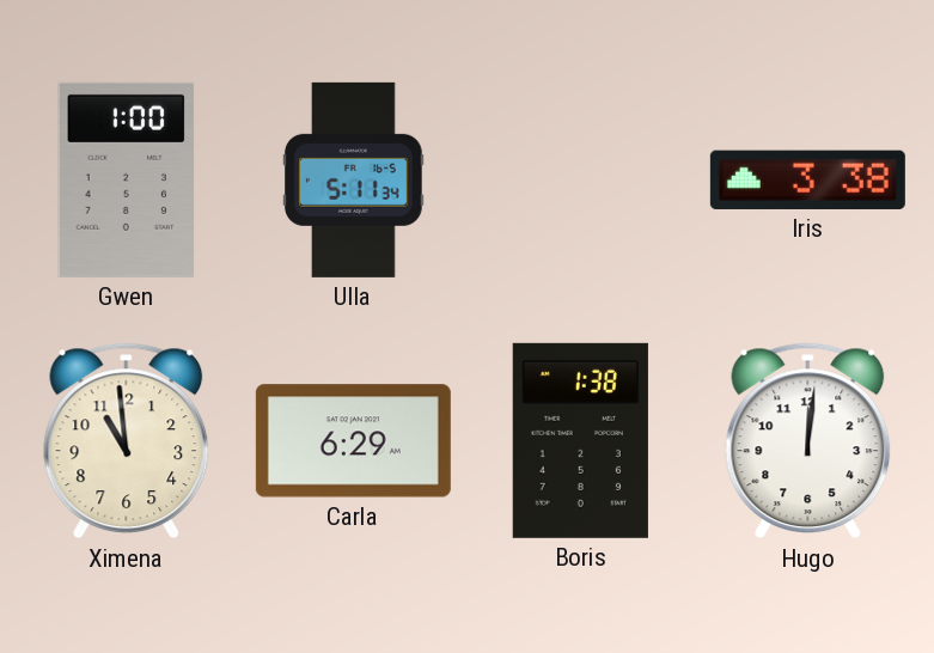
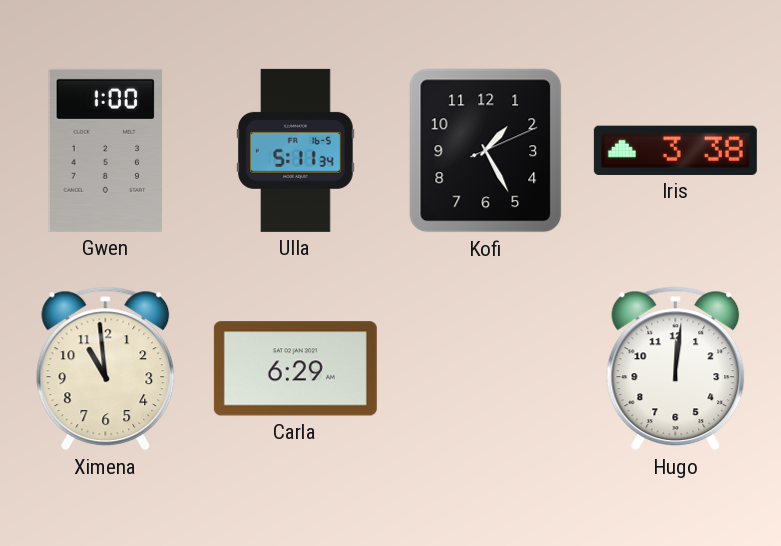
Kofi: none -> 1:25 (486, 151)
Boris: 1:38 -> none (580, 440)
